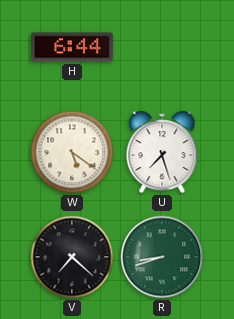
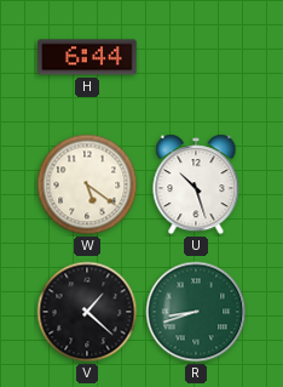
U: 7:27 -> 10:27 (196, 184)
V: 7:22 -> 1:22 (87, 312)
